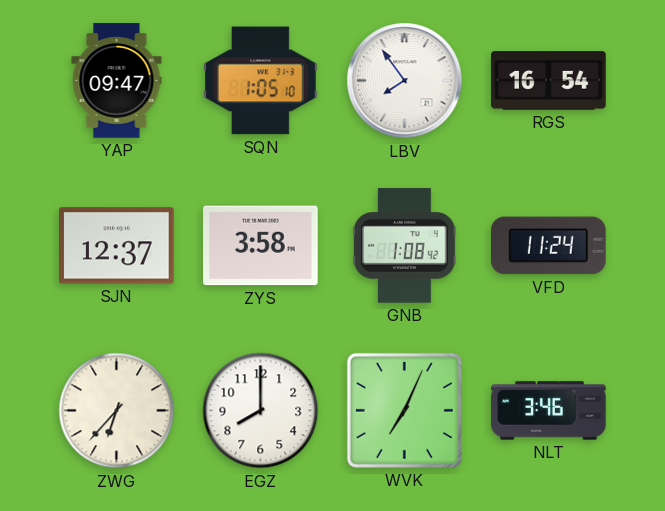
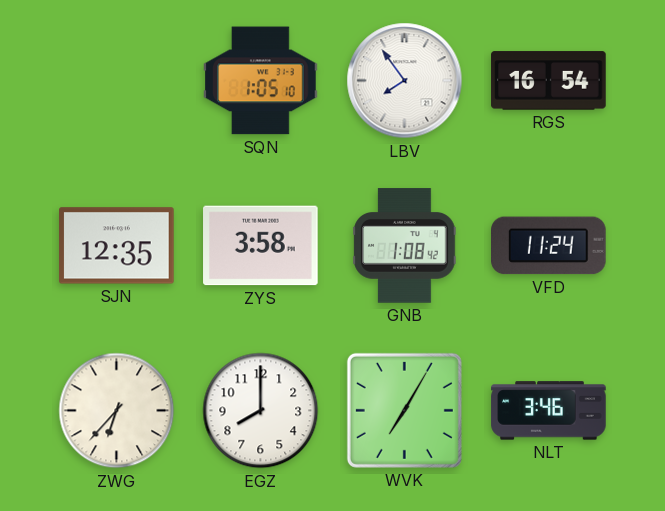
YAP: 09:47 -> none (117, 81)
SJN: 12:37 -> 12:35 (117, 246)
WVK: 7:04 -> 7:05 (404, 410)
